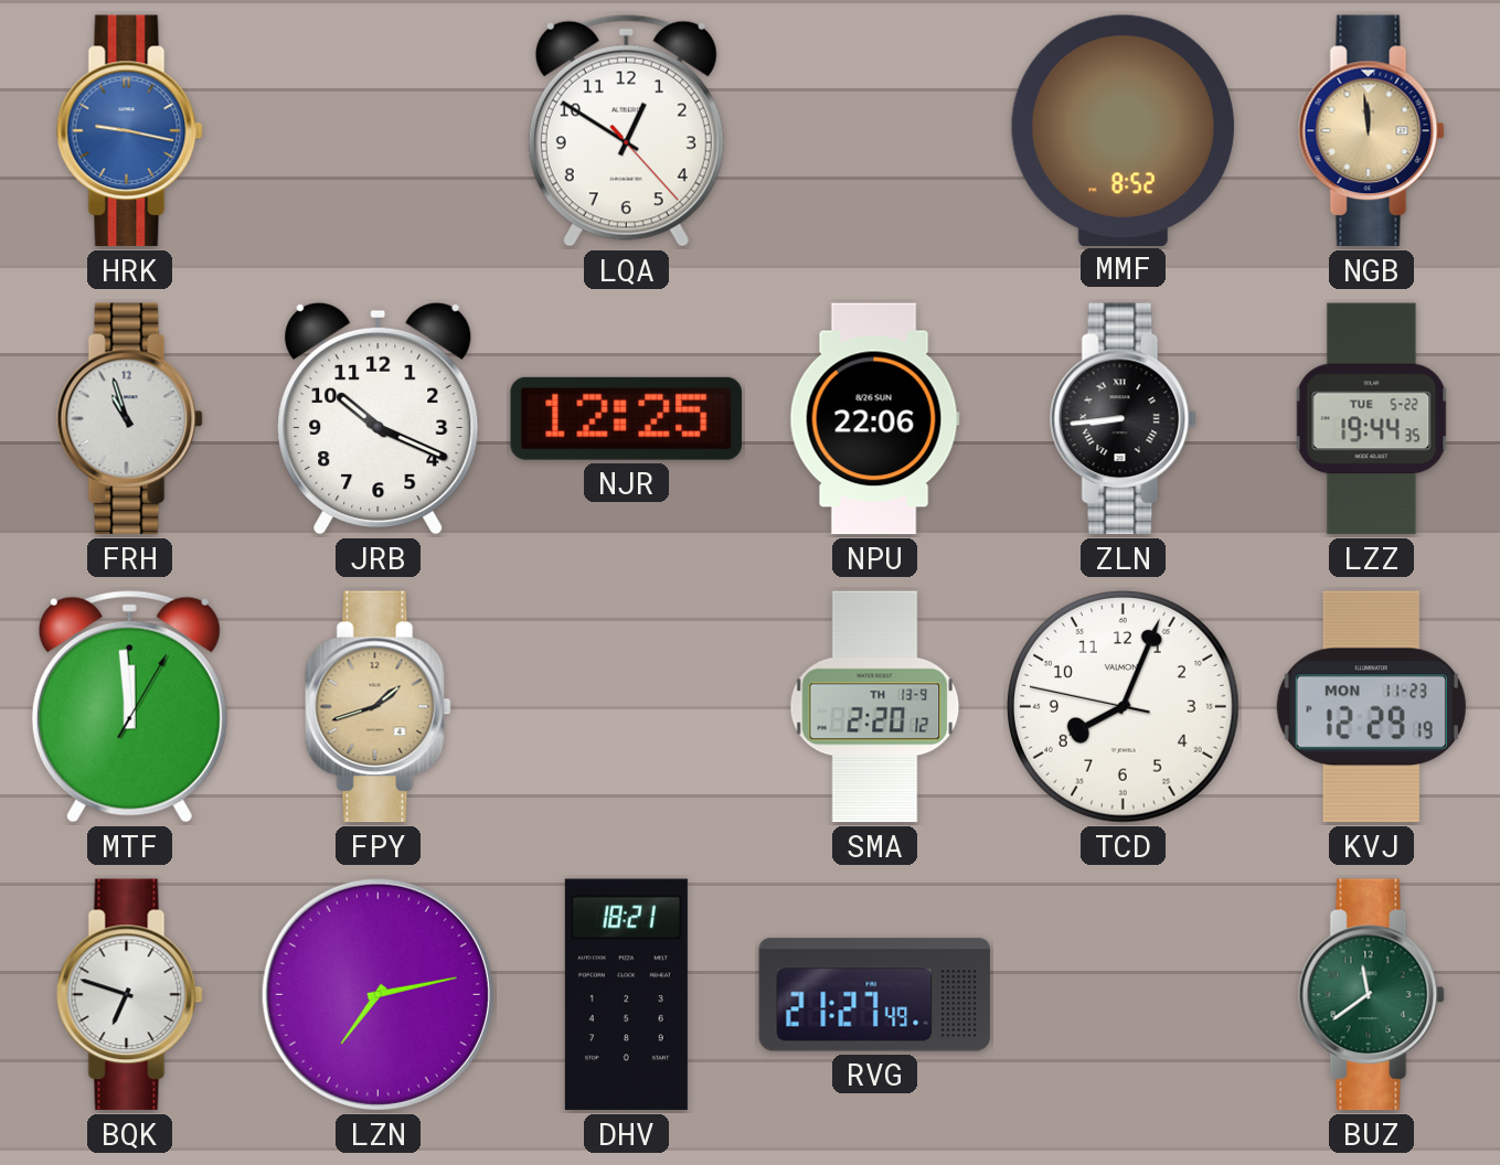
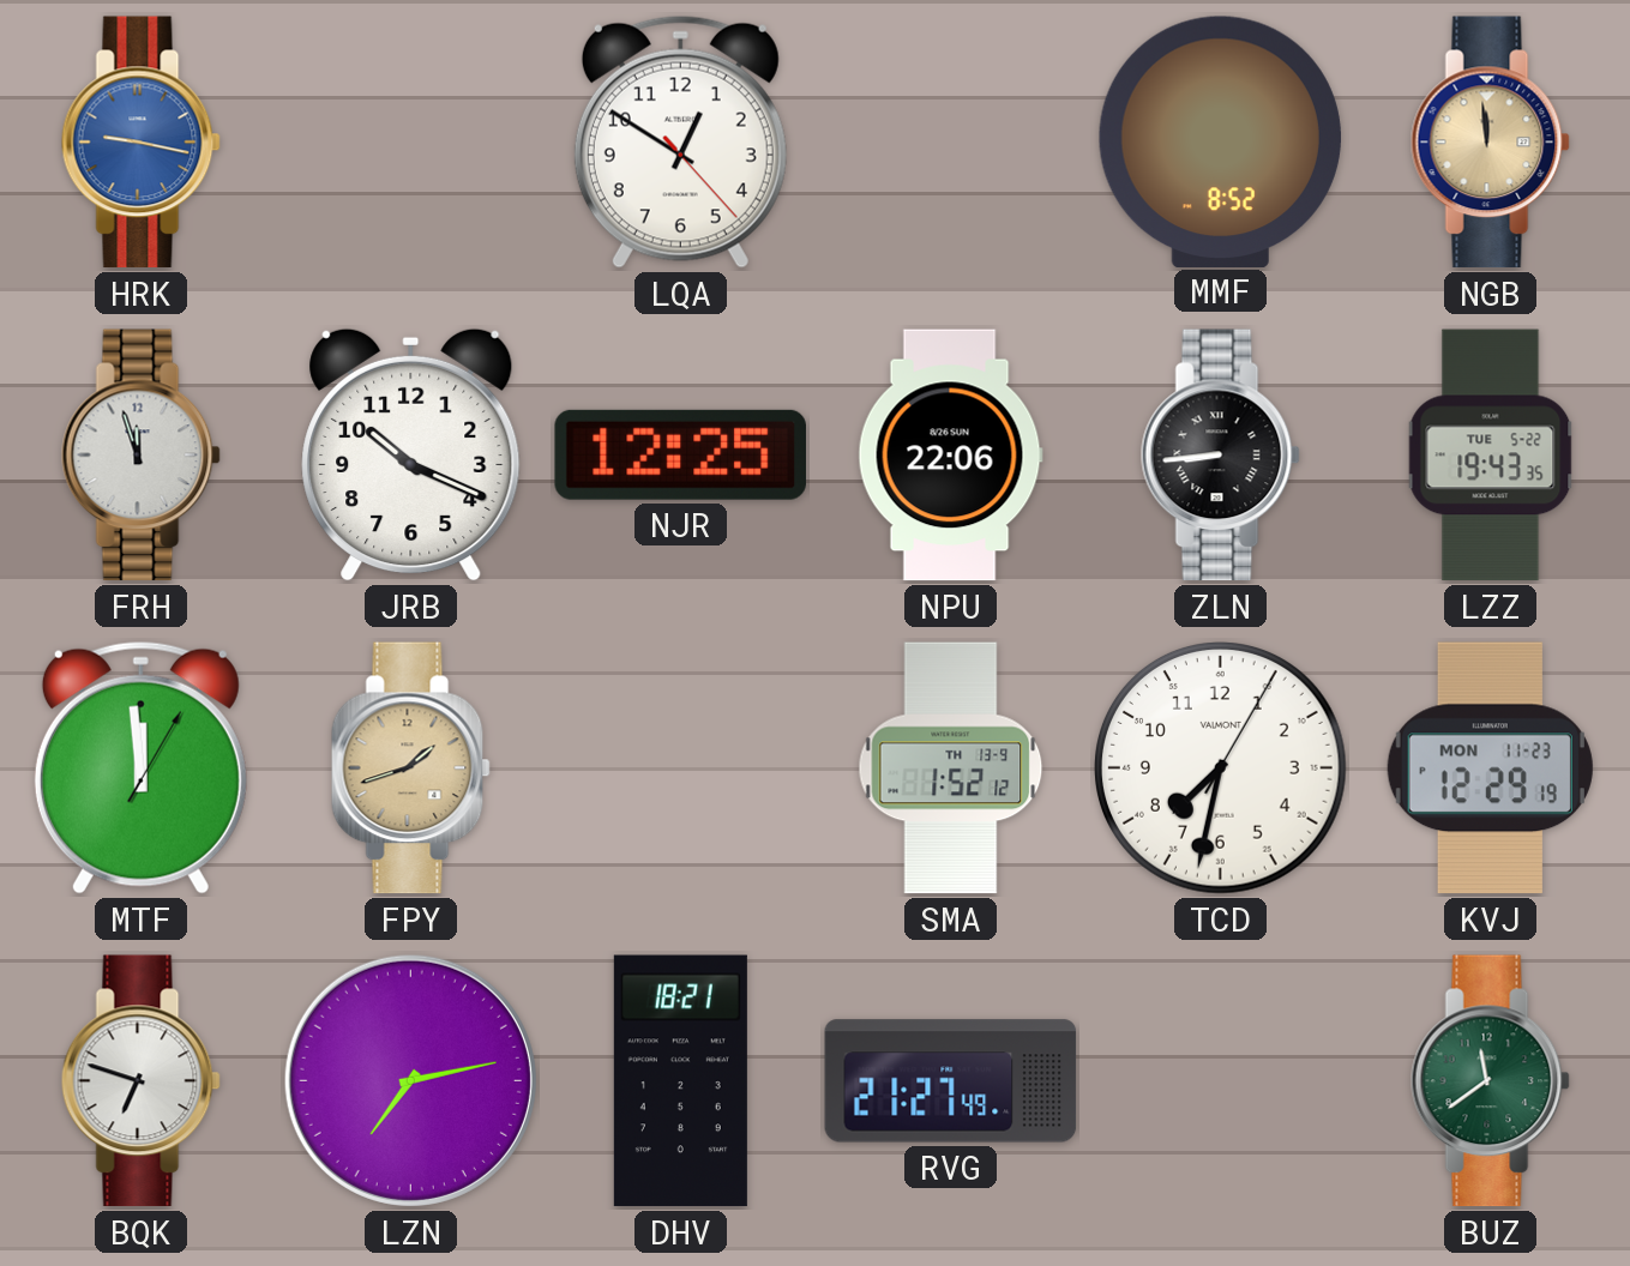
FRH: 10:57 -> 11:57 (140, 456)
LZZ: 19:44 -> 19:43 (1491, 456)
SMA: 2:20 -> 1:52 (951, 768)
TCD: 8:03 -> 7:32 (1221, 768)
